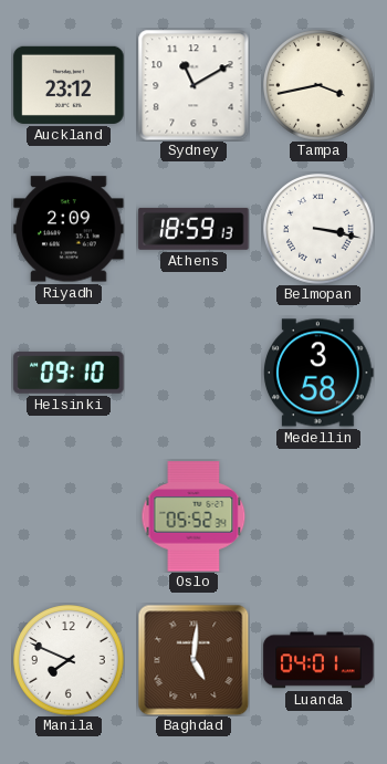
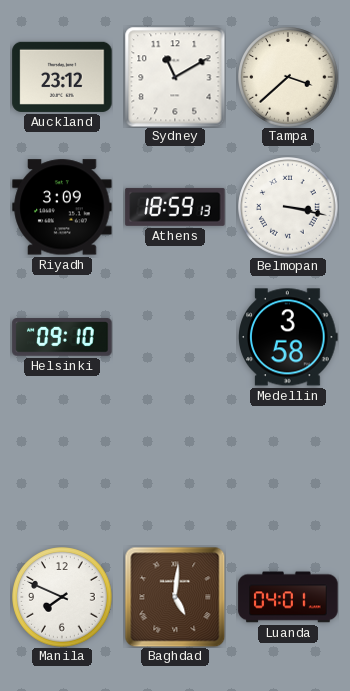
Tampa: 3:43 -> 3:38 (288, 77)
Riyadh: 2:09 -> 3:09 (62, 207)
Oslo: 05:52 -> none (193, 516)
